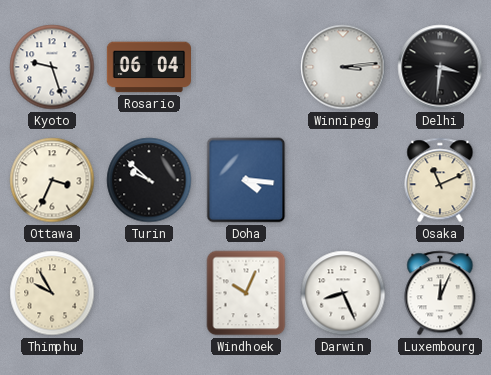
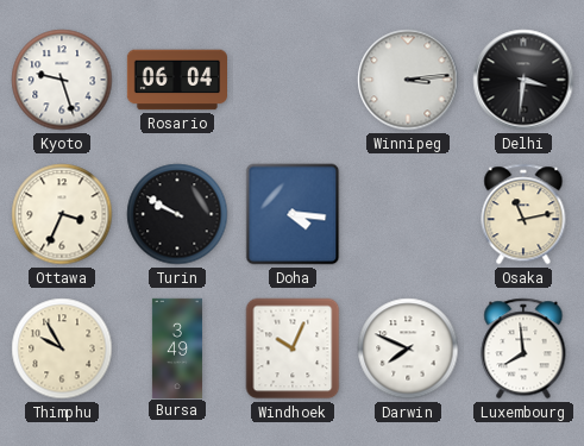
Turin: 9:52 -> 9:50 (177, 214)
Osaka: 11:11 -> 11:13 (523, 214)
Bursa: none -> 3:49 (177, 347)
Darwin: 8:26 -> 7:49 (408, 348)
Luxembourg: 12:04 -> 7:59 (523, 348)
